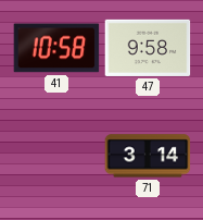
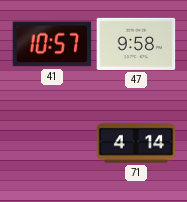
41: 10:58 -> 10:57 (52, 44)
71: 3:14 -> 4:14 (136, 143)
